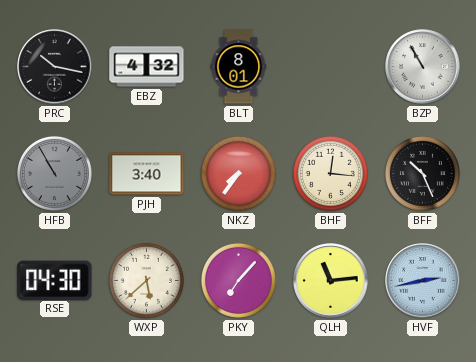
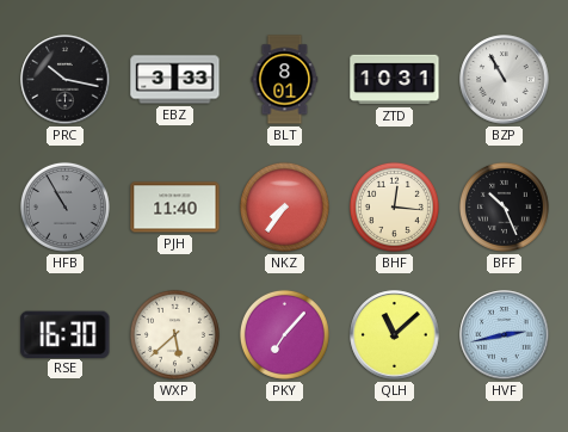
EBZ: 4:32 -> 3:33 (175, 80)
ZTD: none -> 10:31 (395, 80)
PJH: 3:40 -> 11:40 (175, 208)
RSE: 04:30 -> 16:30 (66, 334)
QLH: 11:14 -> 11:08 (395, 335)
